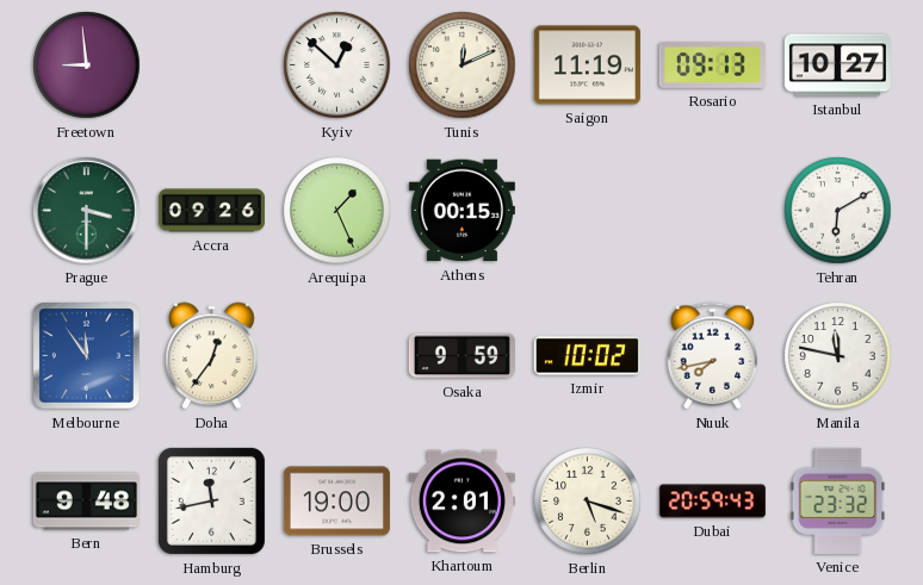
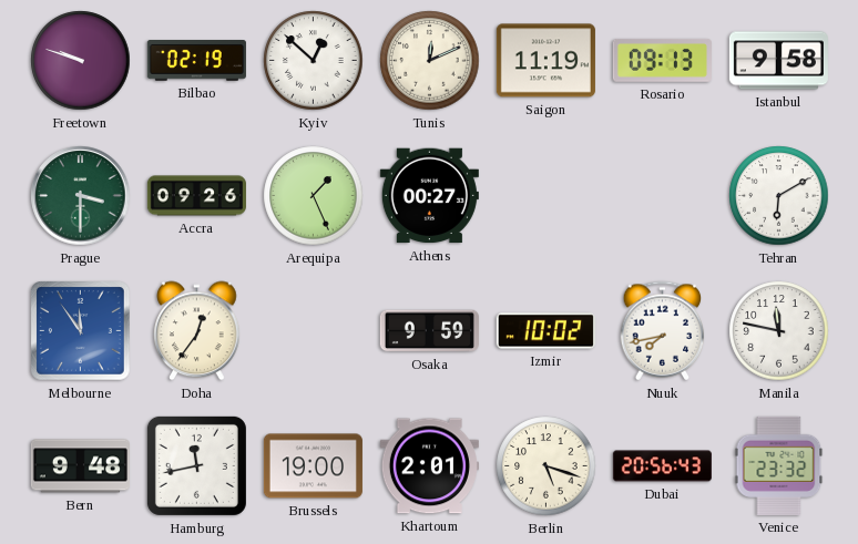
Freetown: 8:59 -> 9:48 (81, 61)
Bilbao: none -> 02:19 (196, 61)
Istanbul: 10:27 -> 9:58 (778, 61)
Athens: 00:15 -> 00:27 (429, 196)
Dubai: 20:59 -> 20:56 (662, 466)
